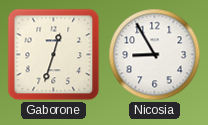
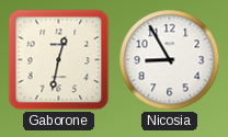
Gaborone: 12:33 -> 12:32 (59, 60)
